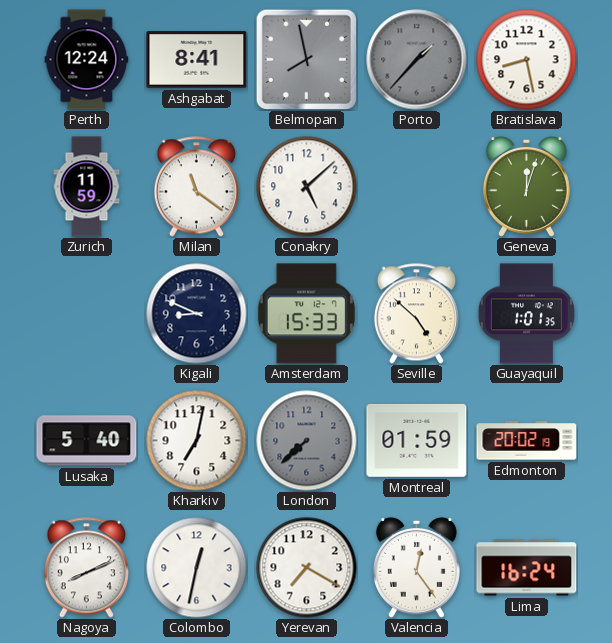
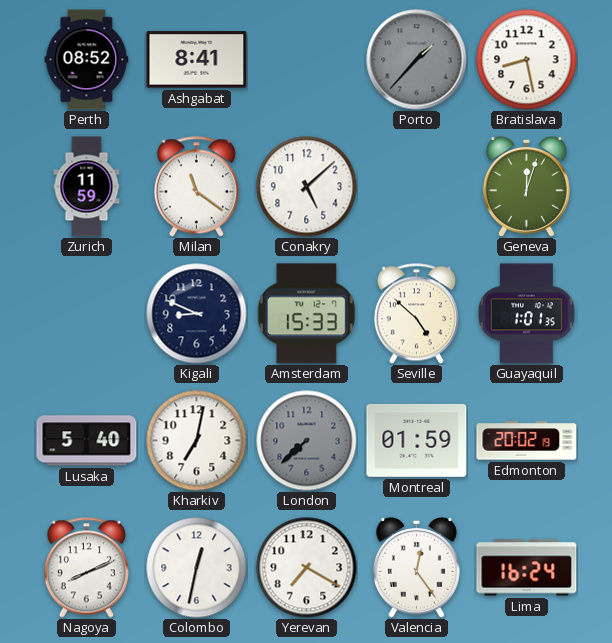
Perth: 12:24 -> 08:52 (87, 60)
Belmopan: 7:58 -> none (306, 59)
